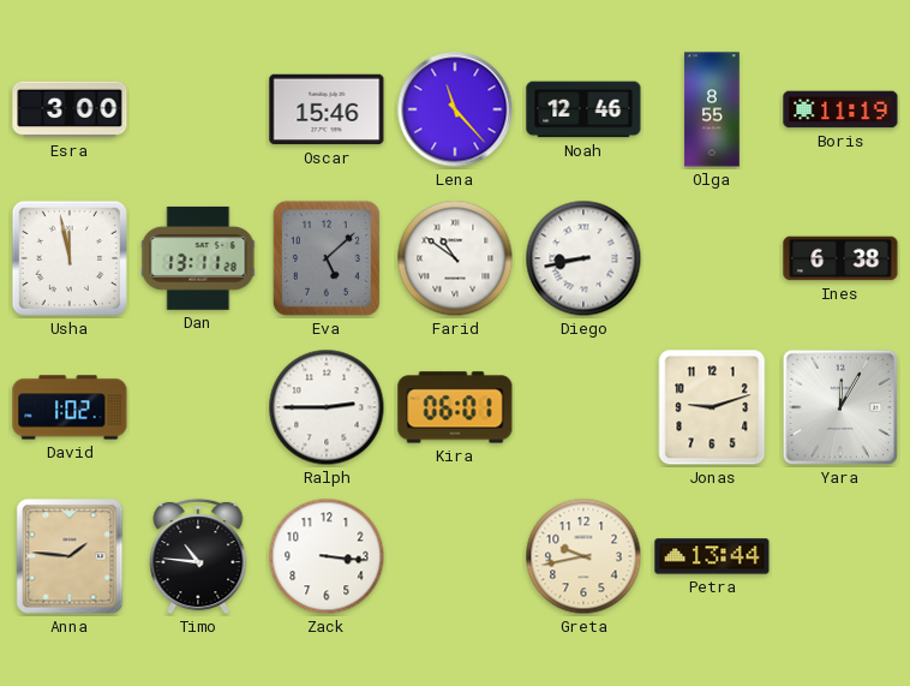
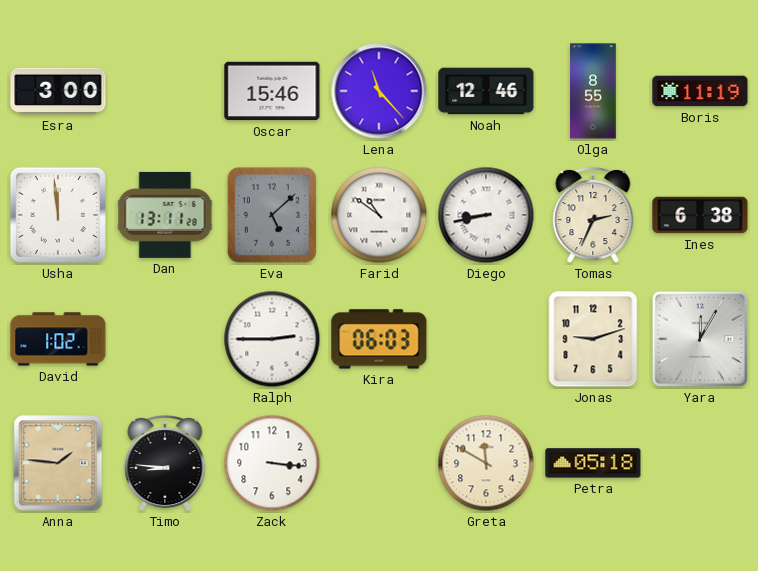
Usha: 11:58 -> 11:59 (58, 215)
Tomas: none -> 2:34 (593, 215)
Kira: 06:01 -> 06:03 (379, 339)
Timo: 10:46 -> 8:46 (165, 463)
Greta: 9:43 -> 11:50 (486, 463)
Petra: 13:44 -> 05:18 (593, 463)
